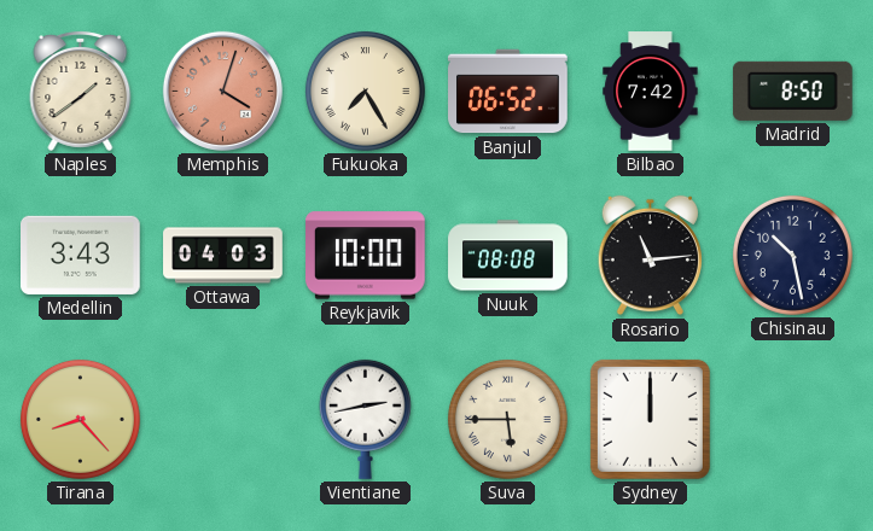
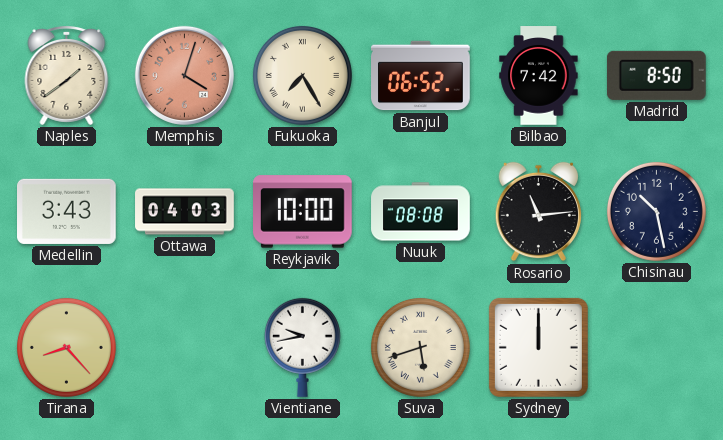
Vientiane: 2:43 -> 9:43 (302, 347)
Suva: 5:45 -> 5:42 (420, 347)
